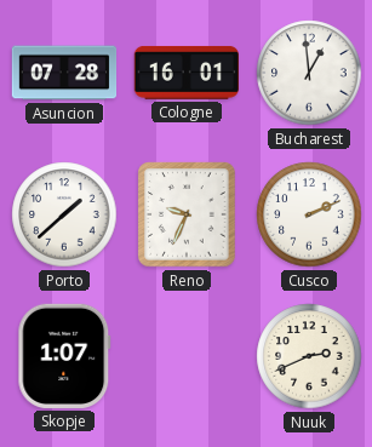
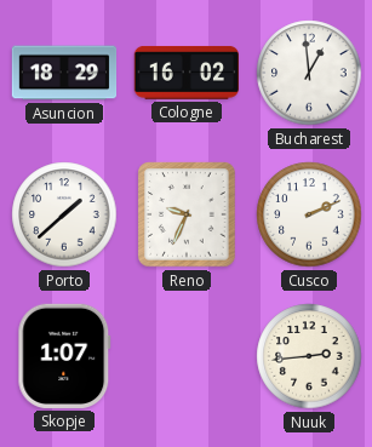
Asuncion: 07:28 -> 18:29 (64, 73)
Cologne: 16:01 -> 16:02 (185, 73)
Nuuk: 2:41 -> 2:44 (309, 356)
